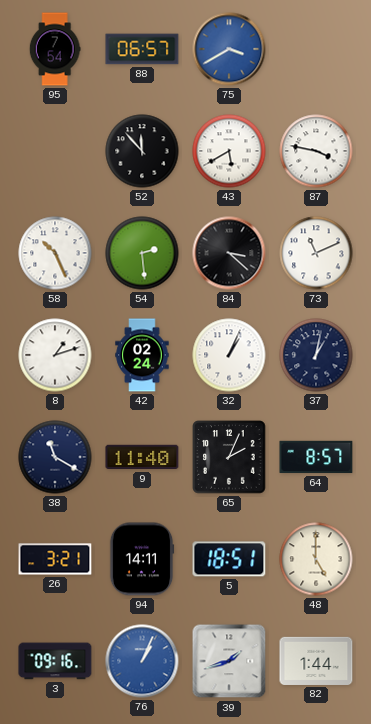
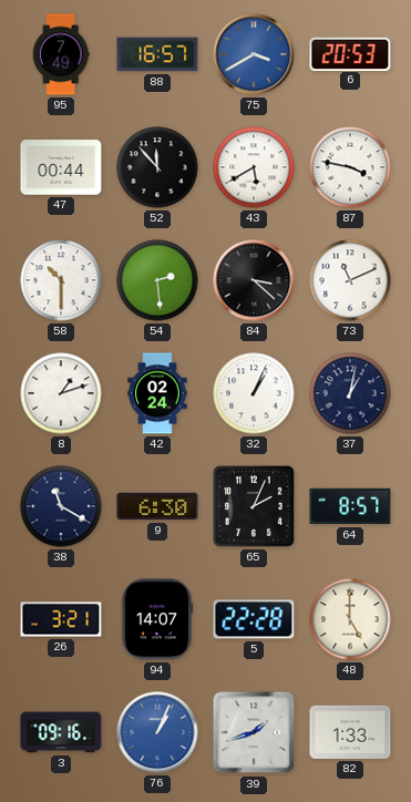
95: 7:54 -> 7:49 (61, 54)
88: 06:57 -> 16:57 (157, 54)
6: none -> 20:53 (350, 53)
47: none -> 00:44 (61, 167)
58: 10:26 -> 10:30 (61, 280)
9: 11:40 -> 6:30 (157, 506)
94: 14:11 -> 14:07 (157, 619)
5: 18:51 -> 22:28 (254, 619)
82: 1:44 -> 1:33 (350, 732)
